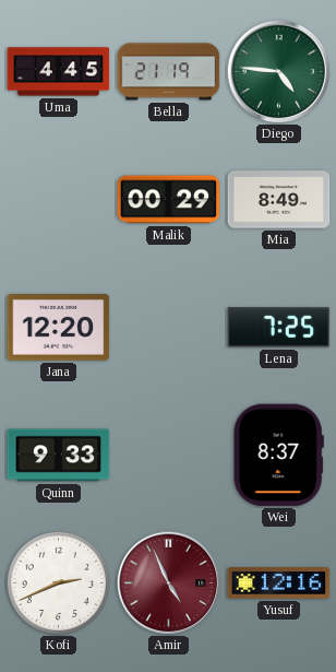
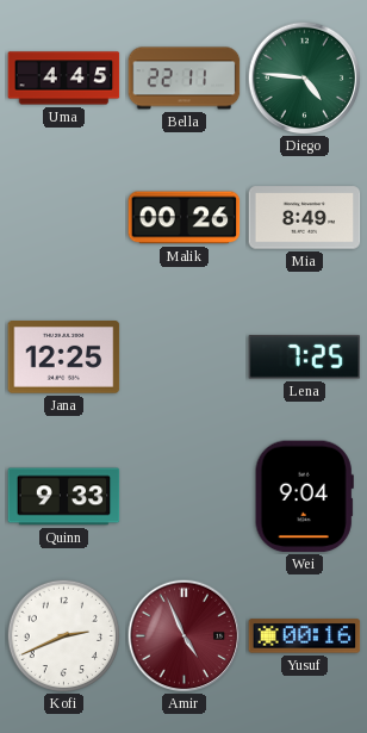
Bella: 21:19 -> 22:11 (185, 79)
Malik: 00:29 -> 00:26 (185, 218)
Jana: 12:20 -> 12:25 (64, 358)
Wei: 8:37 -> 9:04 (304, 497)
Yusuf: 12:16 -> 00:16 (305, 636)
